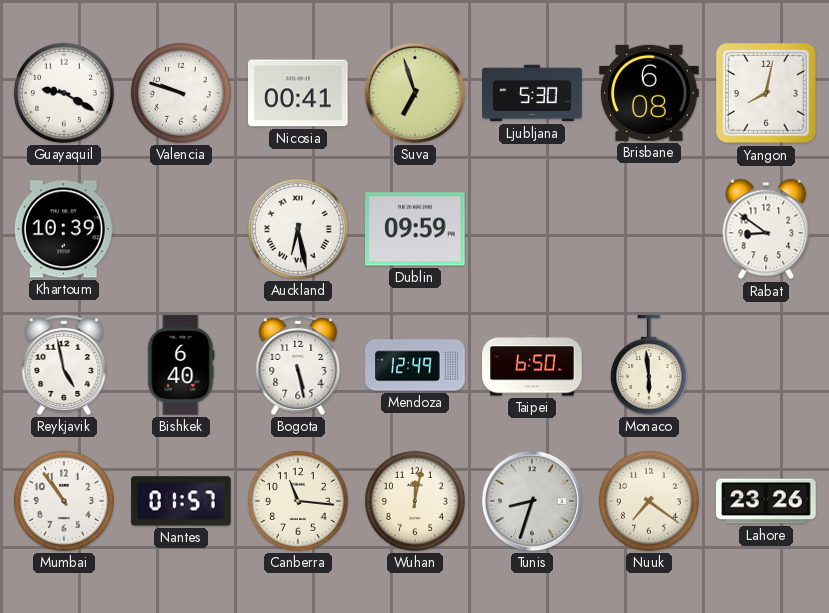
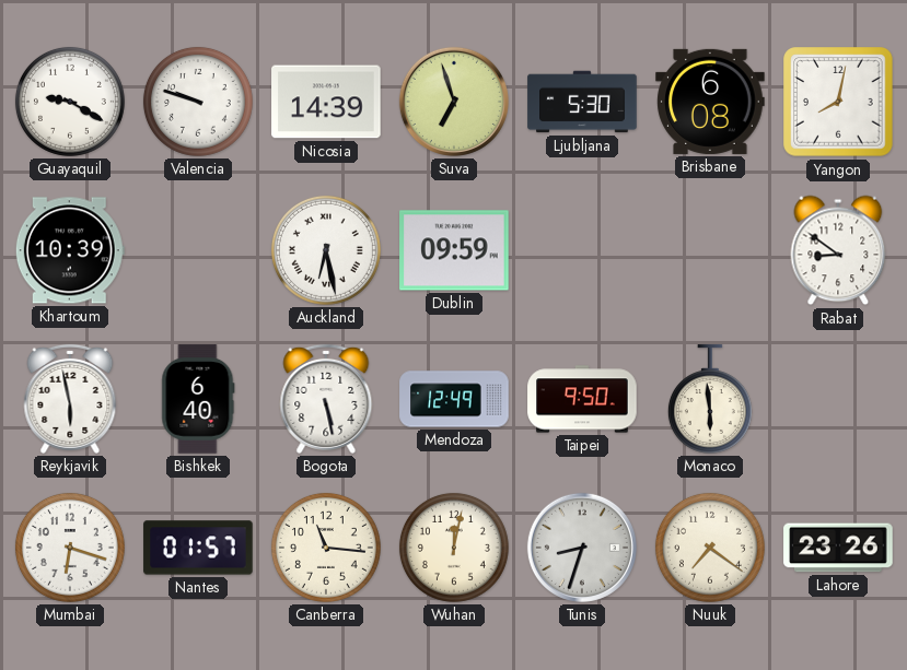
Nicosia: 00:41 -> 14:39 (326, 102)
Reykjavik: 4:58 -> 5:58 (70, 399)
Taipei: 6:50 -> 9:50 (582, 399)
Mumbai: 10:54 -> 6:18 (70, 548)
